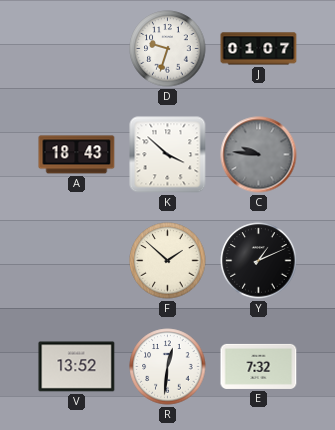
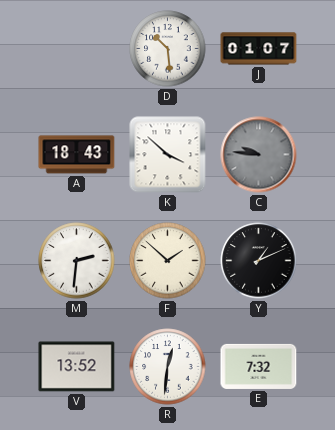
D: 9:33 -> 10:29 (168, 49)
M: none -> 2:31 (77, 261)
